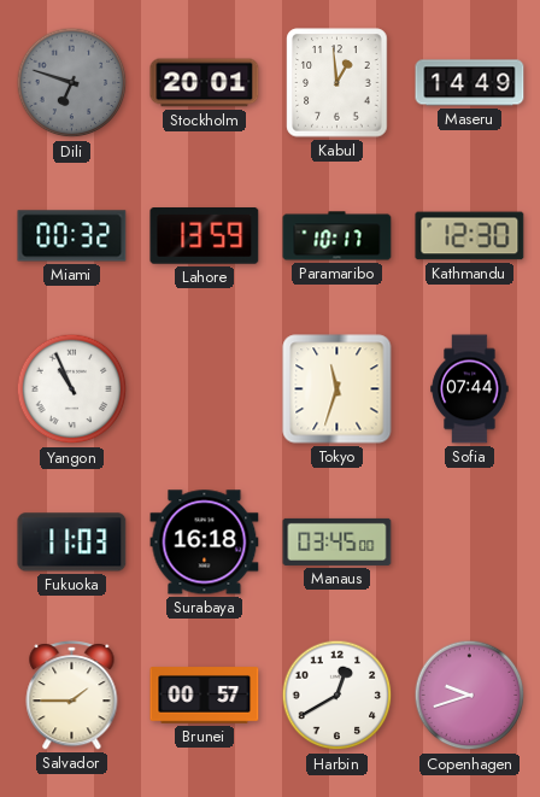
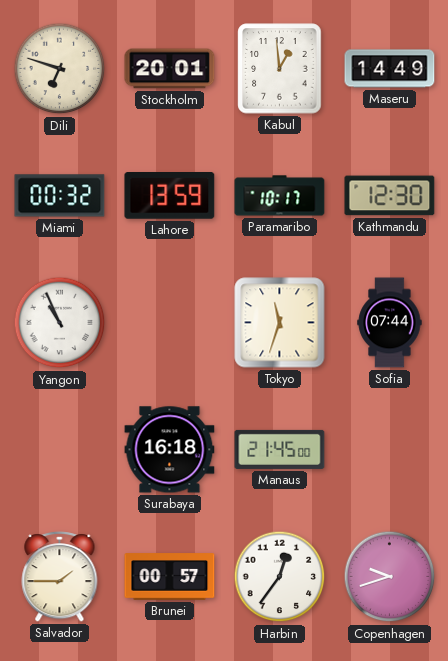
Dili dial: grey -> cream (60, 69)
Fukuoka: 11:03 -> none (72, 543)
Manaus: 03:45 -> 21:45 (280, 449)
Harbin: 12:40 -> 12:36 (280, 577)
